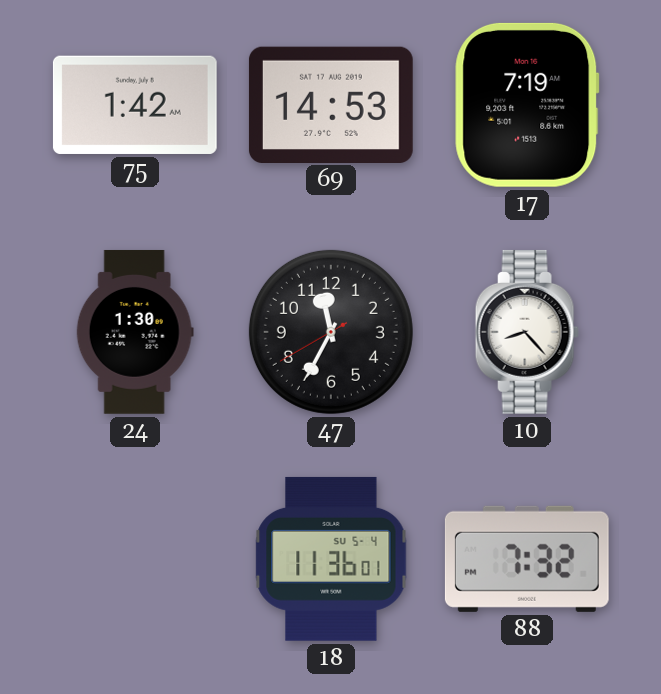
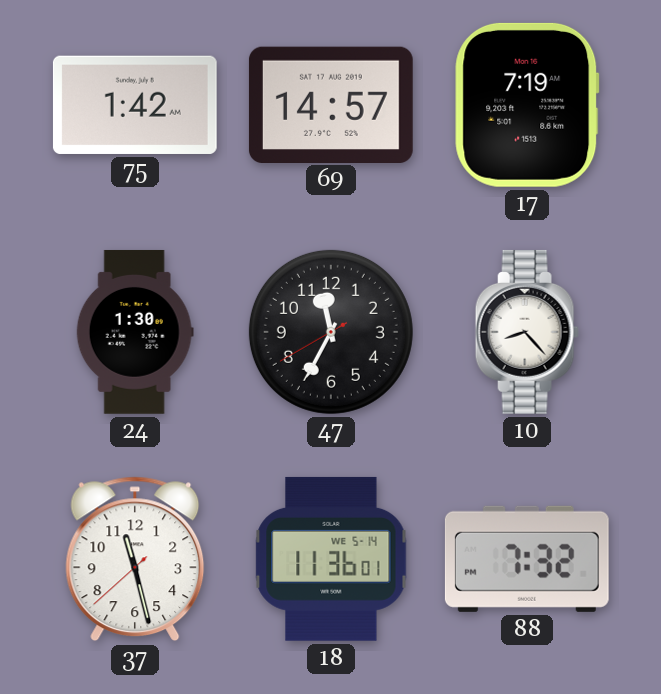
69: 14:53 -> 14:57 (331, 104)
37: none -> 11:27 (135, 559)
18 date: SU 5-4 -> WE 5-14 (331, 559)
